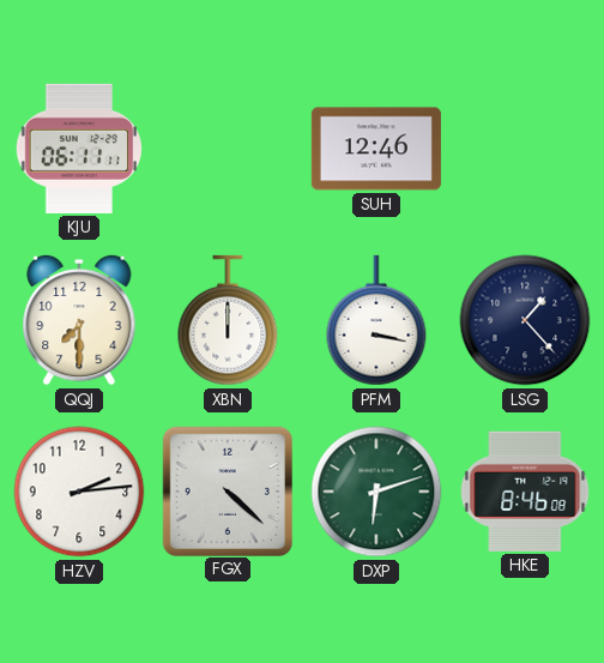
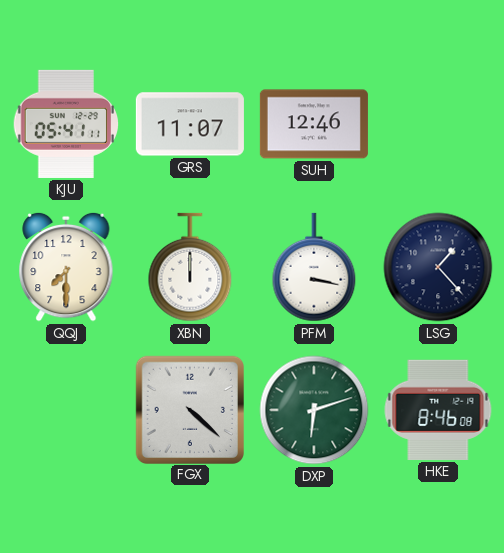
KJU: 06:11 -> 05:41 (66, 124)
GRS: none -> 11:07 (190, 124)
HZV: 2:14 -> none (79, 492)
